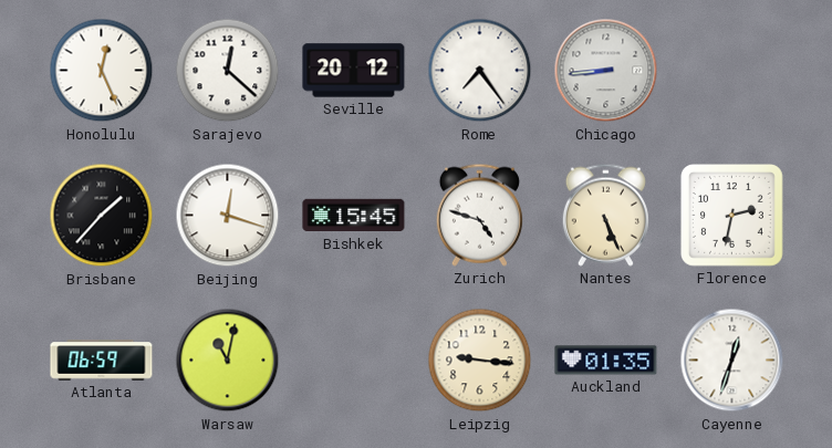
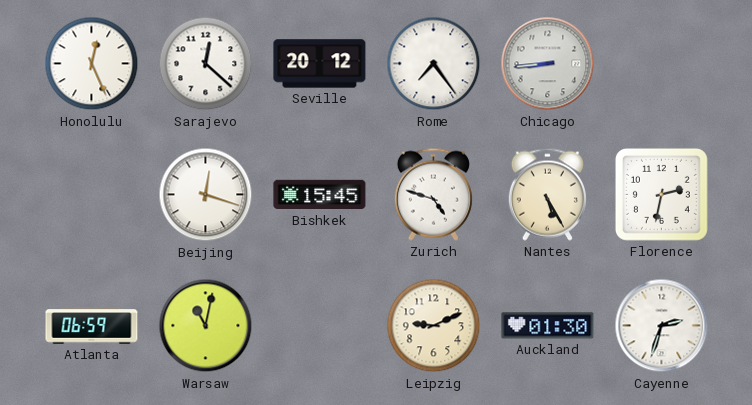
Brisbane: 1:37 -> none (102, 216)
Nantes: 5:26 -> 5:25 (547, 194)
Leipzig: 9:16 -> 9:11 (434, 326)
Auckland: 01:35 -> 01:30 (548, 326)
Cayenne: 12:33 -> 2:33 (662, 326)
